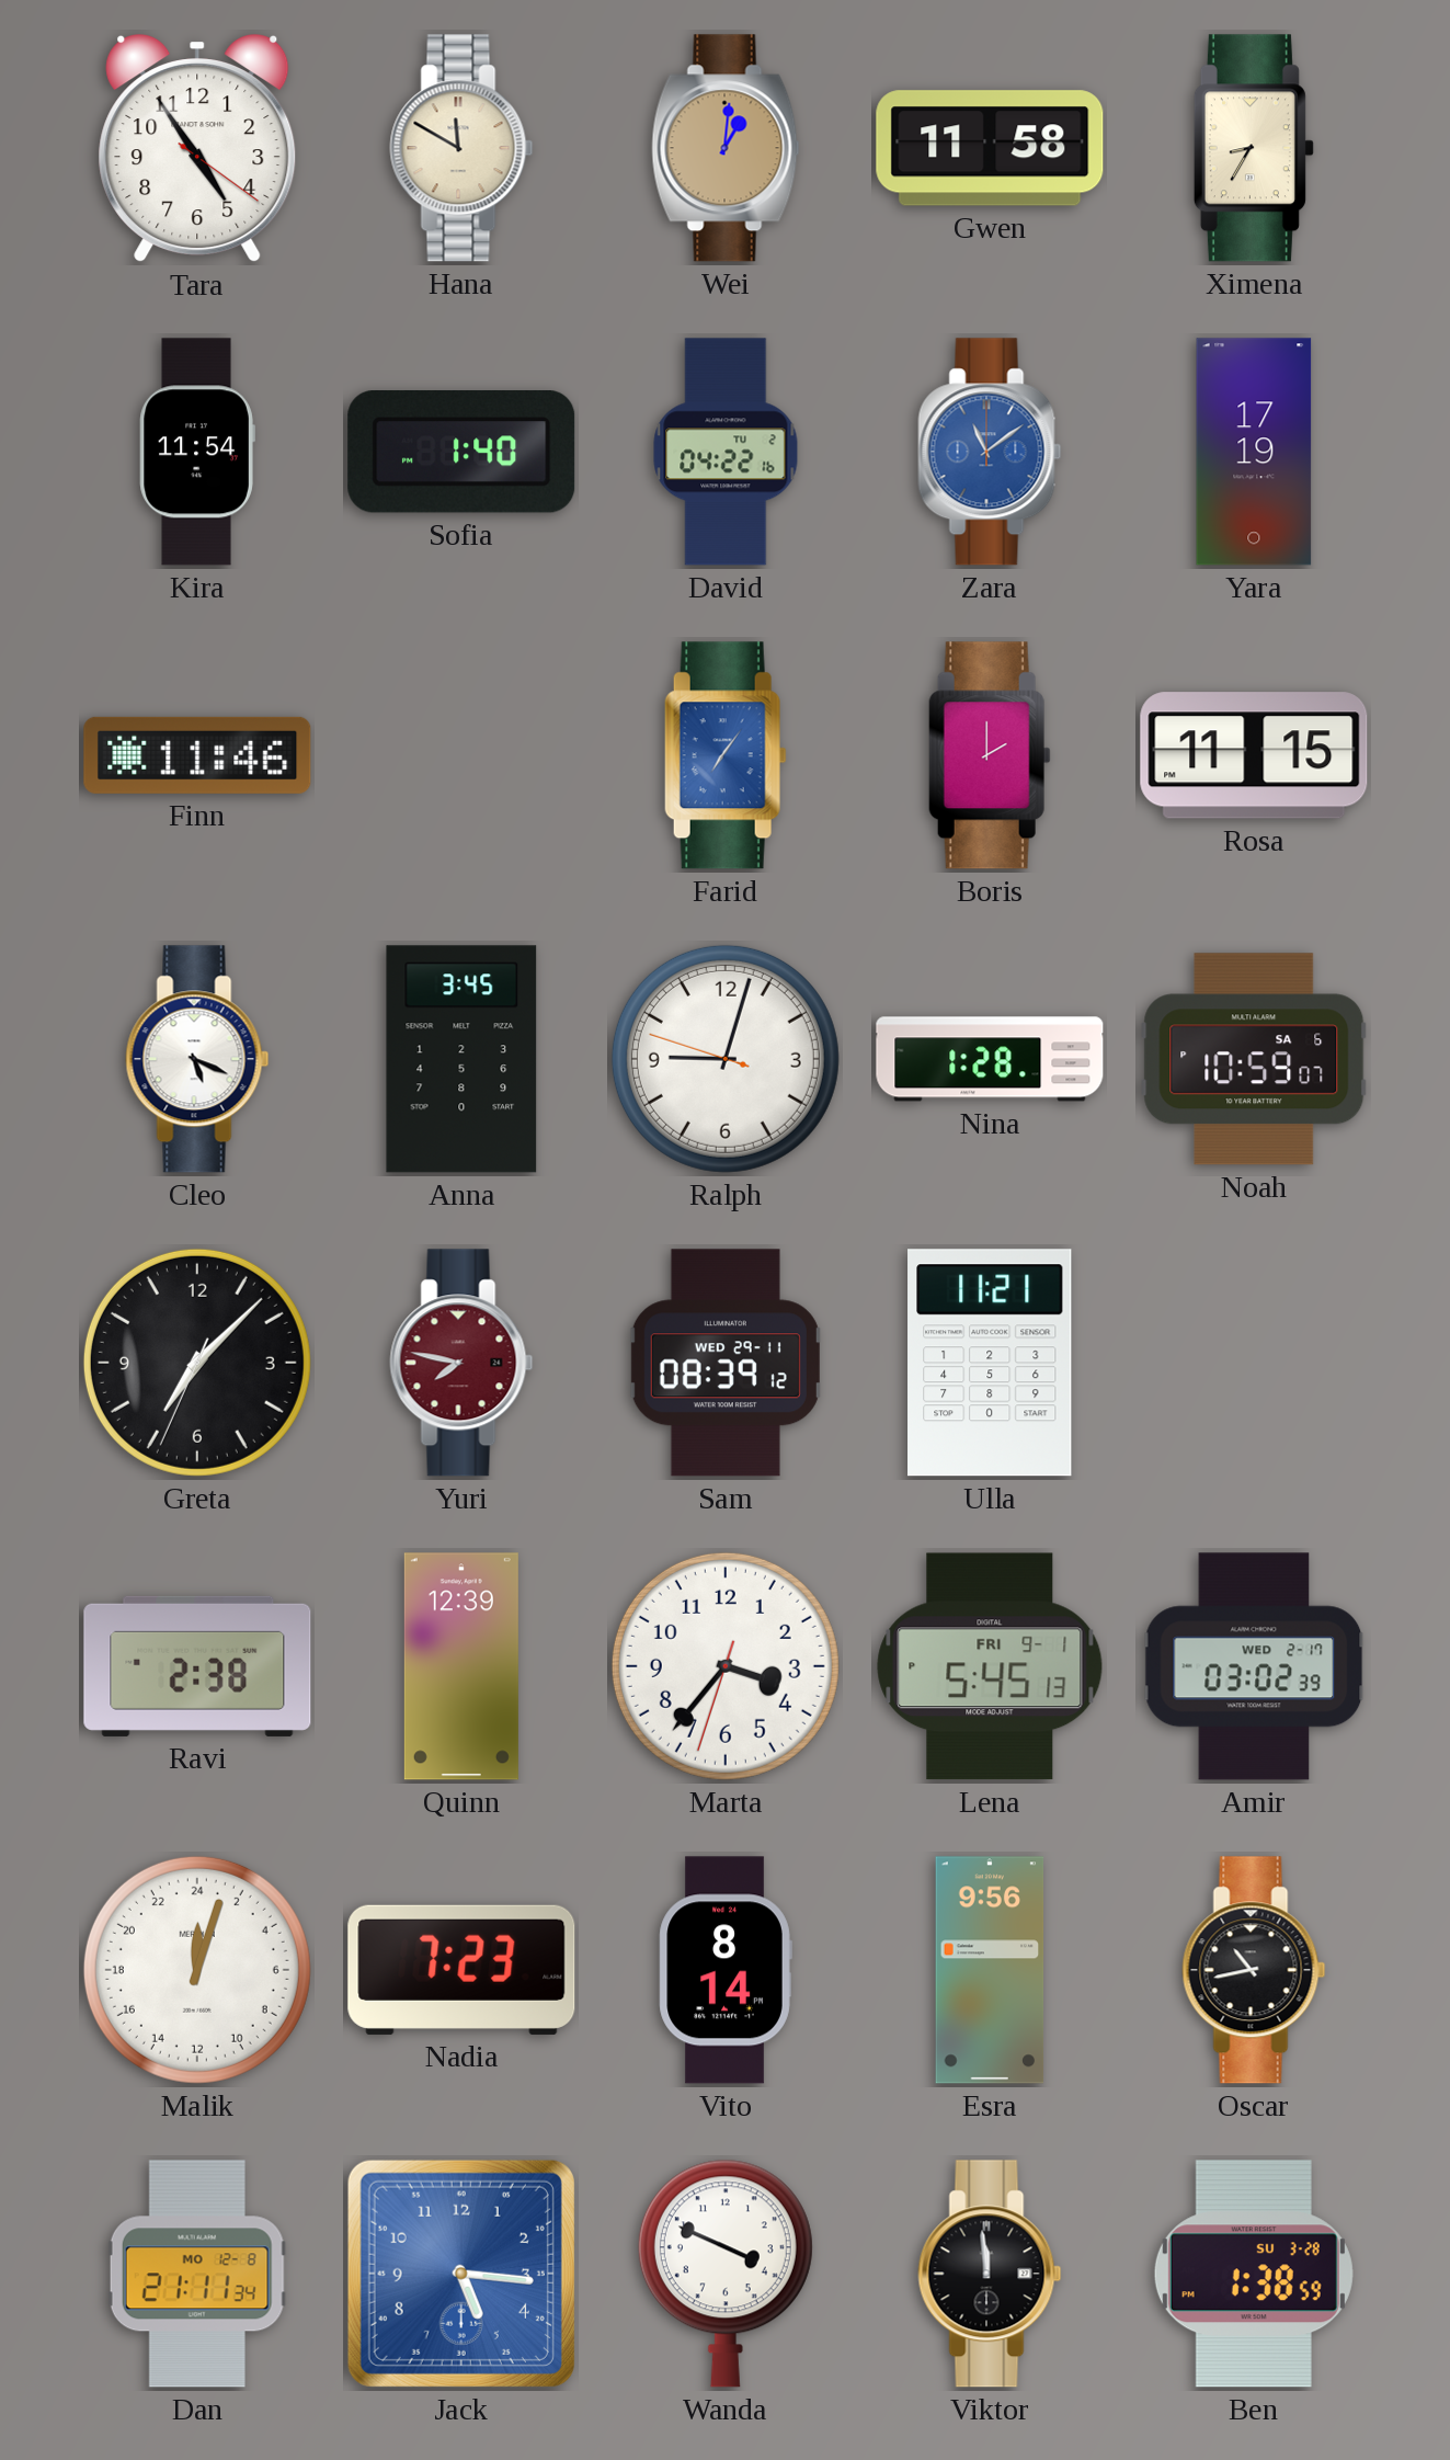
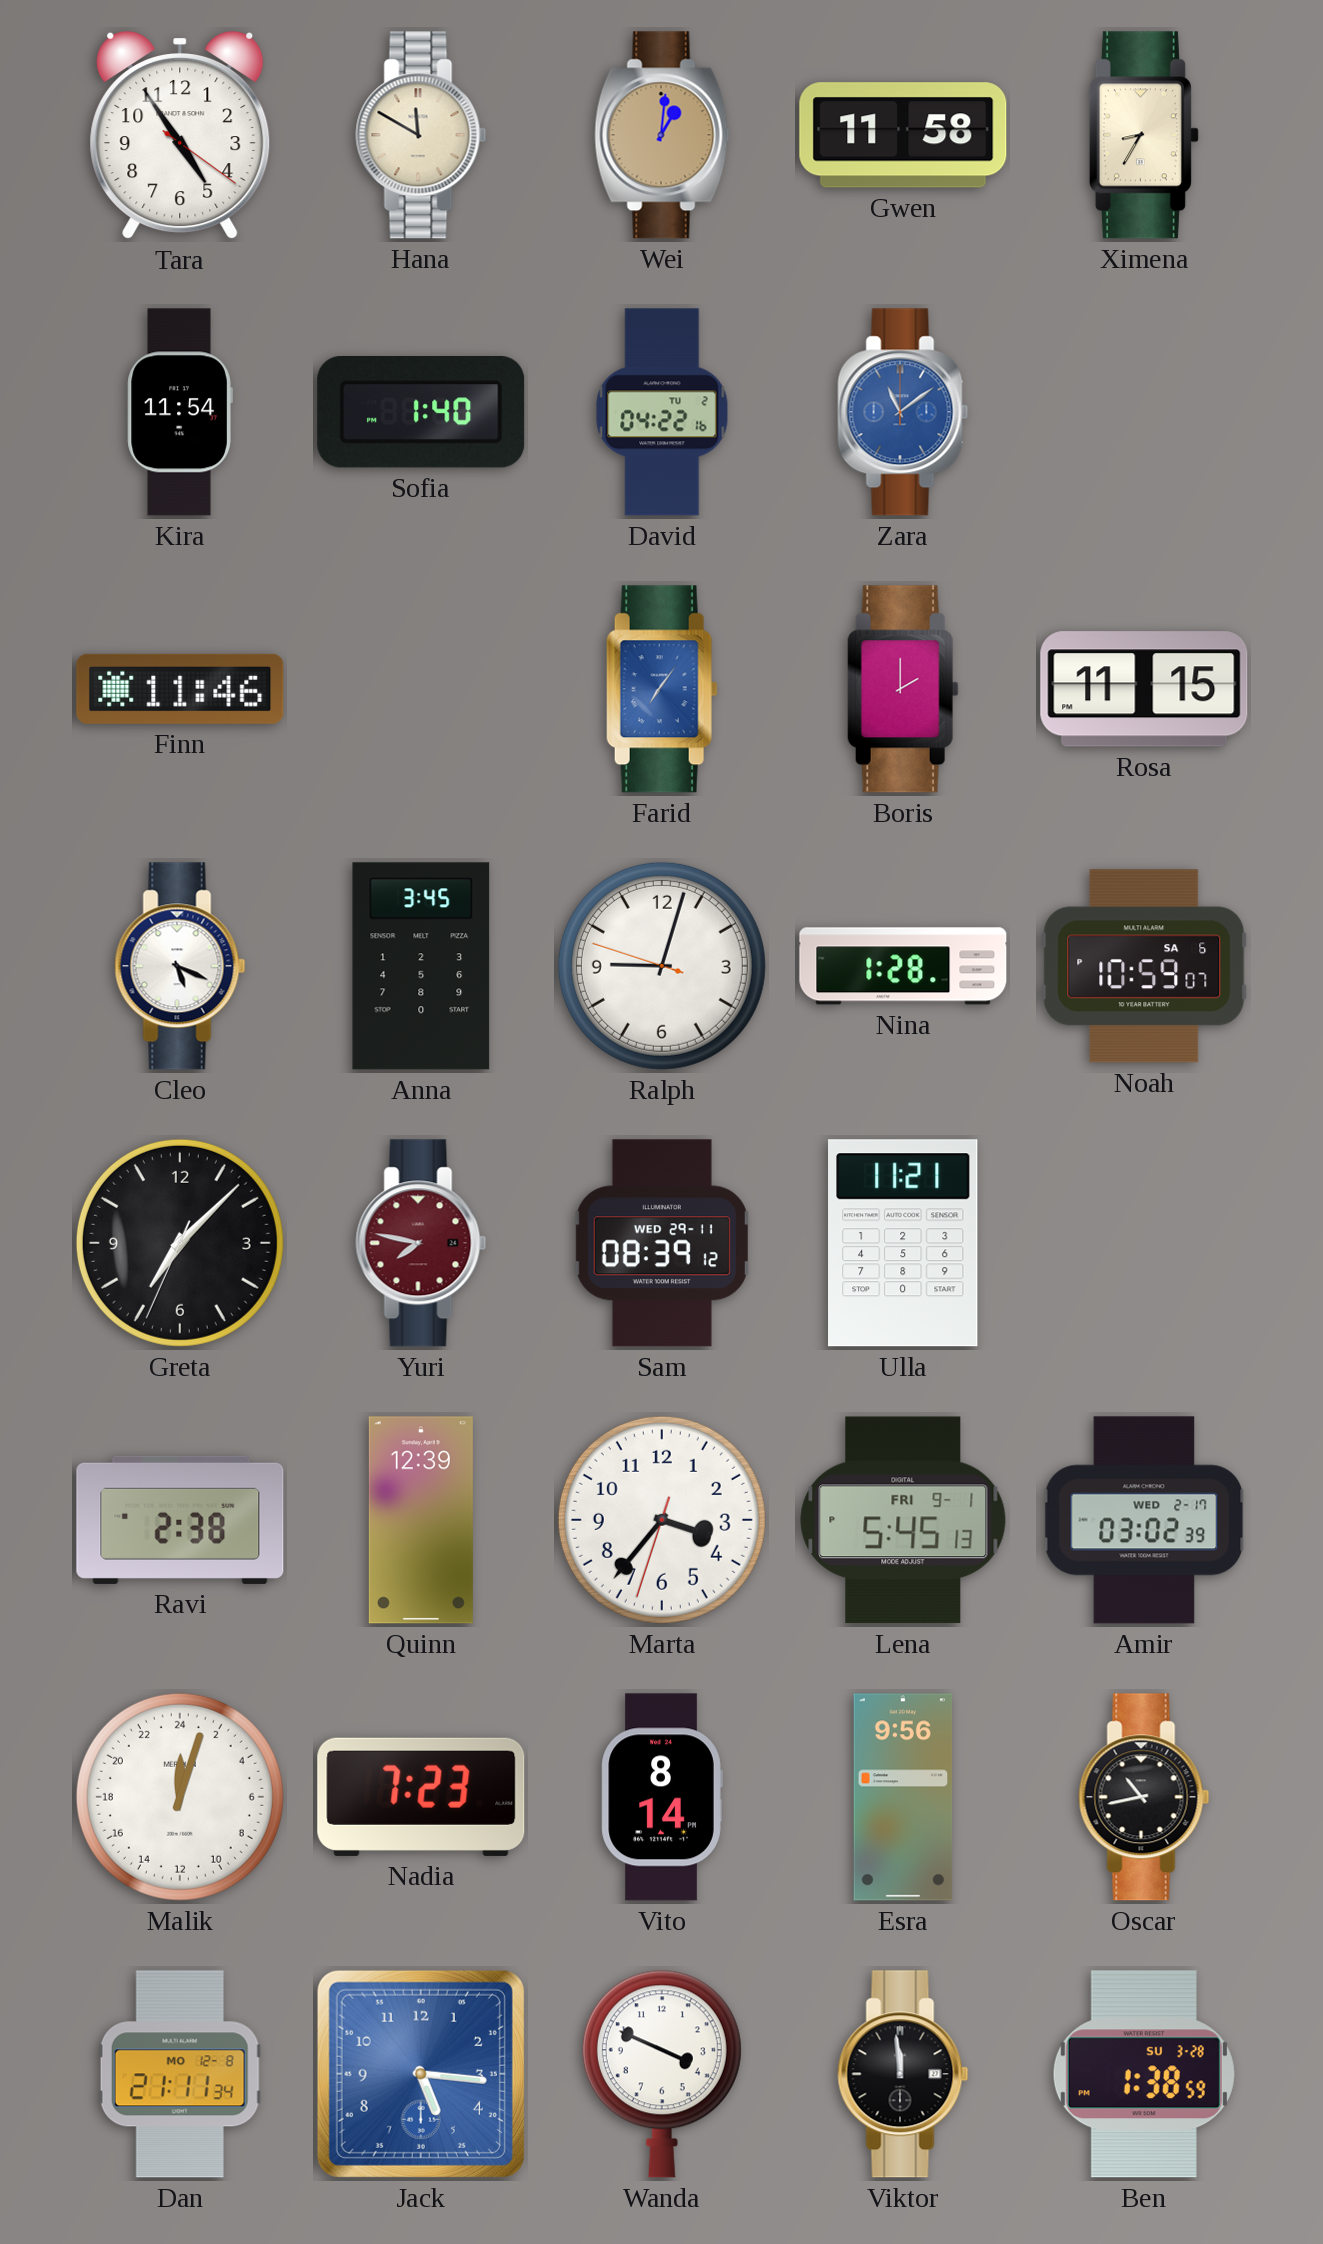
Yara: 17:19 -> none (1254, 452)
